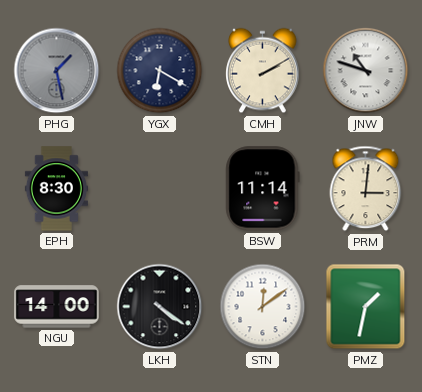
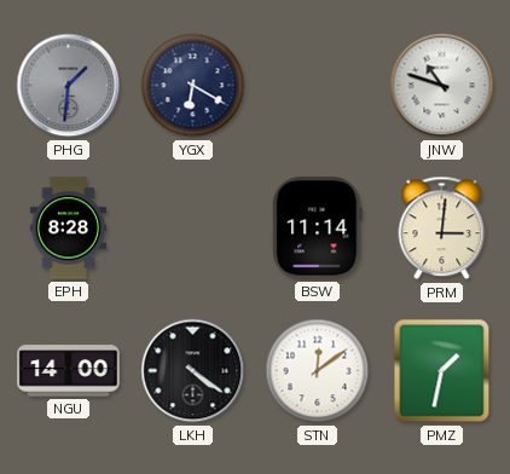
PHG: 1:28 -> 1:31 (69, 86)
CMH: 2:10 -> none (263, 71)
EPH: 8:30 -> 8:28 (68, 229)
